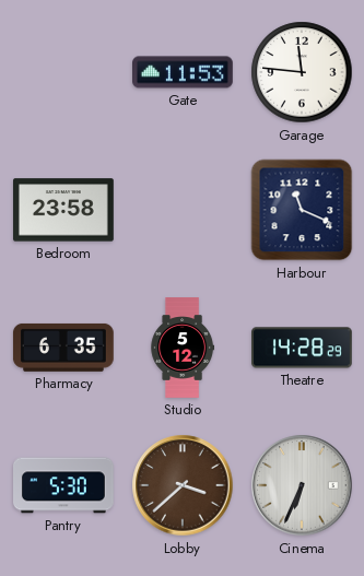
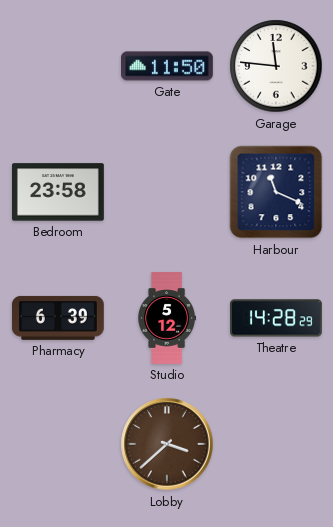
Gate: 11:53 -> 11:50 (168, 66)
Pharmacy: 6:35 -> 6:39 (58, 318)
Pantry: 5:30 -> none (64, 485)
Cinema: 6:34 -> none (302, 485)
